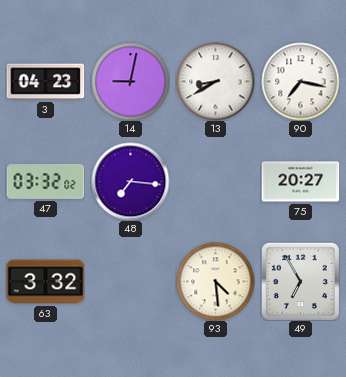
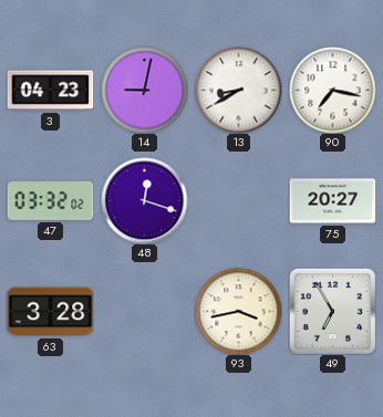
48: 7:16 -> 12:18 (144, 200)
63: 3:32 -> 3:28 (50, 312)
93: 4:29 -> 3:43 (238, 311)
